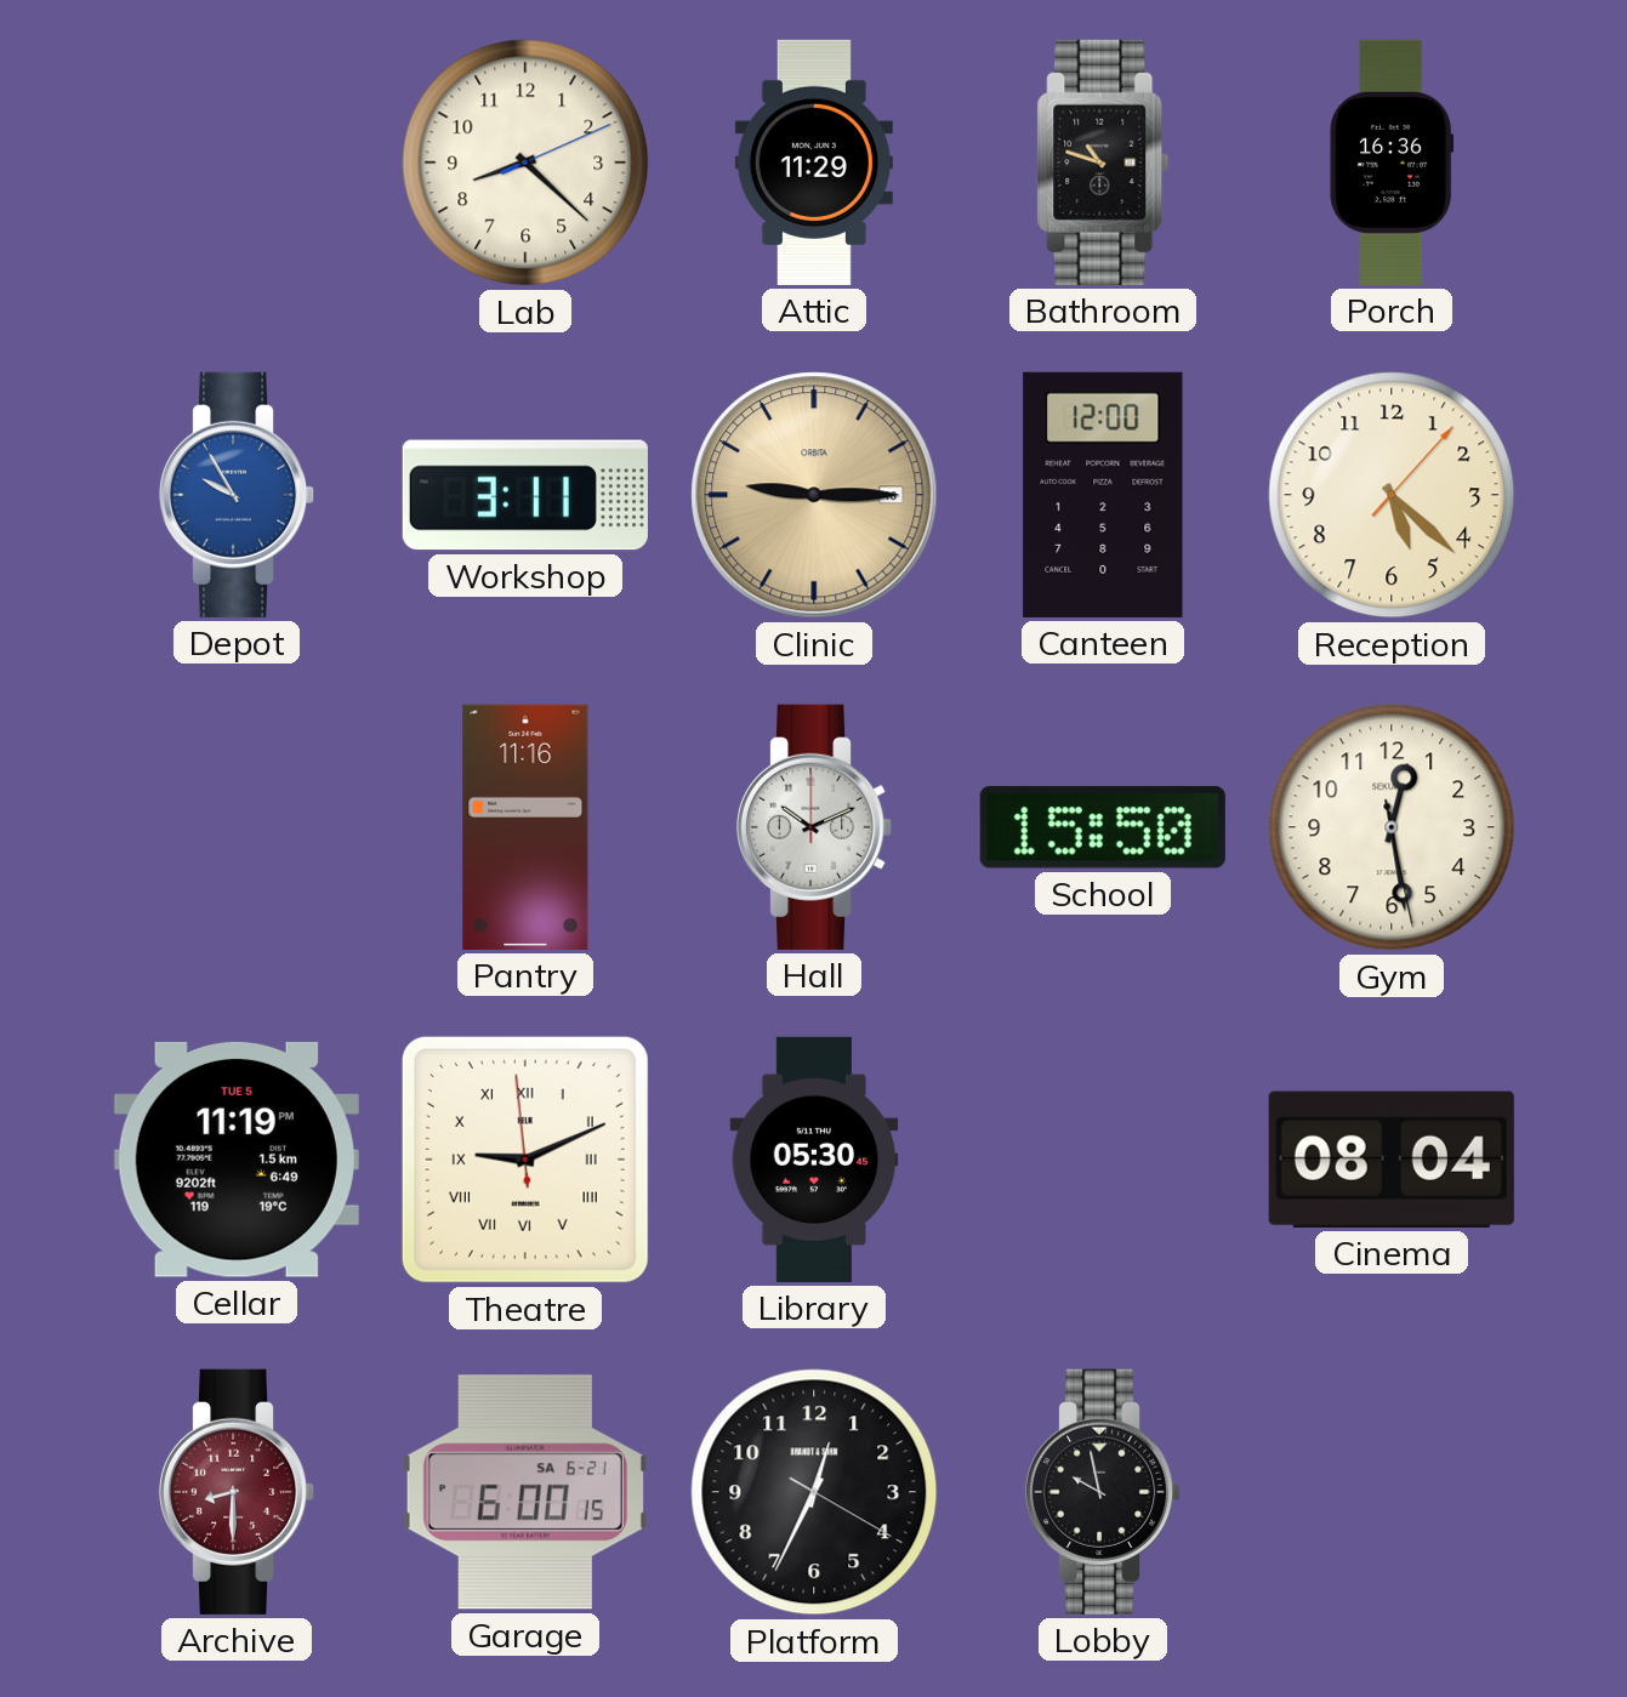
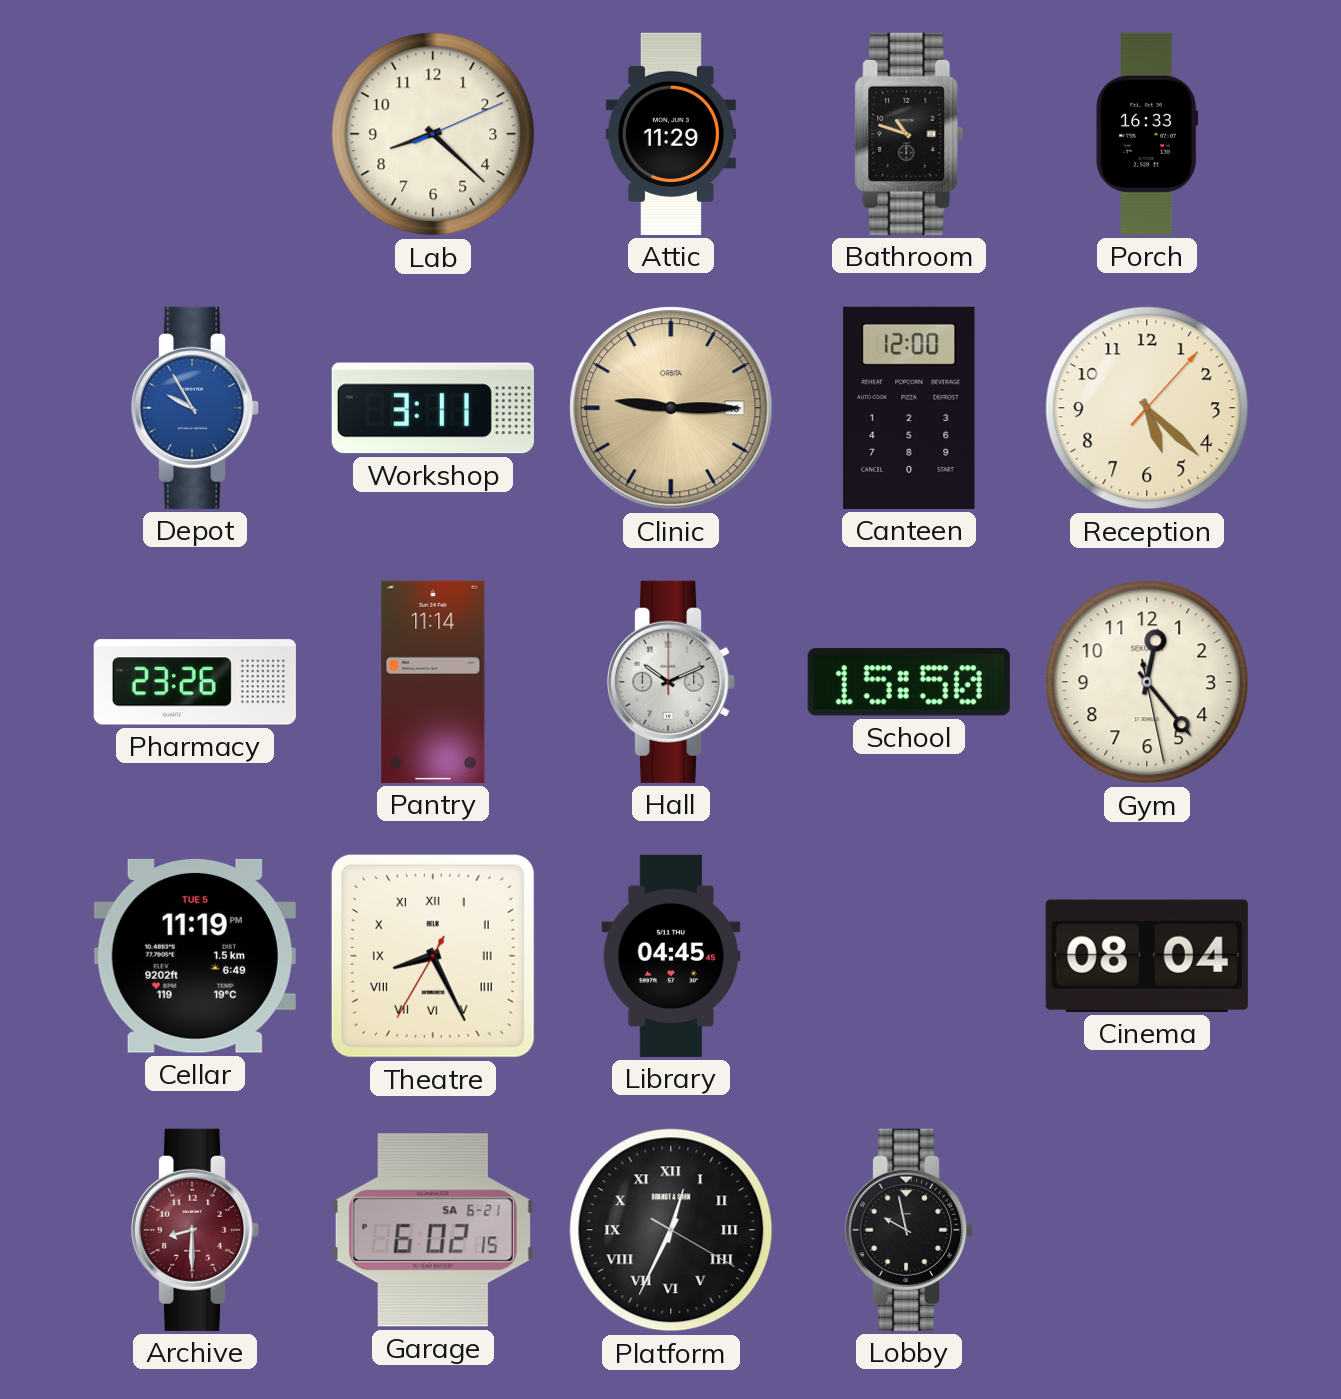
Porch: 16:36 -> 16:33 (1147, 134)
Pharmacy: none -> 23:26 (195, 682)
Pantry: 11:16 -> 11:14 (433, 682)
Gym: 12:28 -> 12:23 (1147, 682)
Theatre: 9:10 -> 8:25 (433, 956)
Library: 05:30 -> 04:45 (671, 956)
Garage: 6:00 -> 6:02 (433, 1230)
Platform numerals: Arabic -> Roman (671, 1230)
